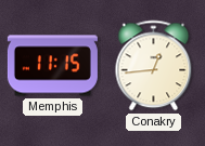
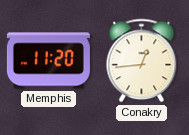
Memphis: 11:15 -> 11:20 (48, 61)
